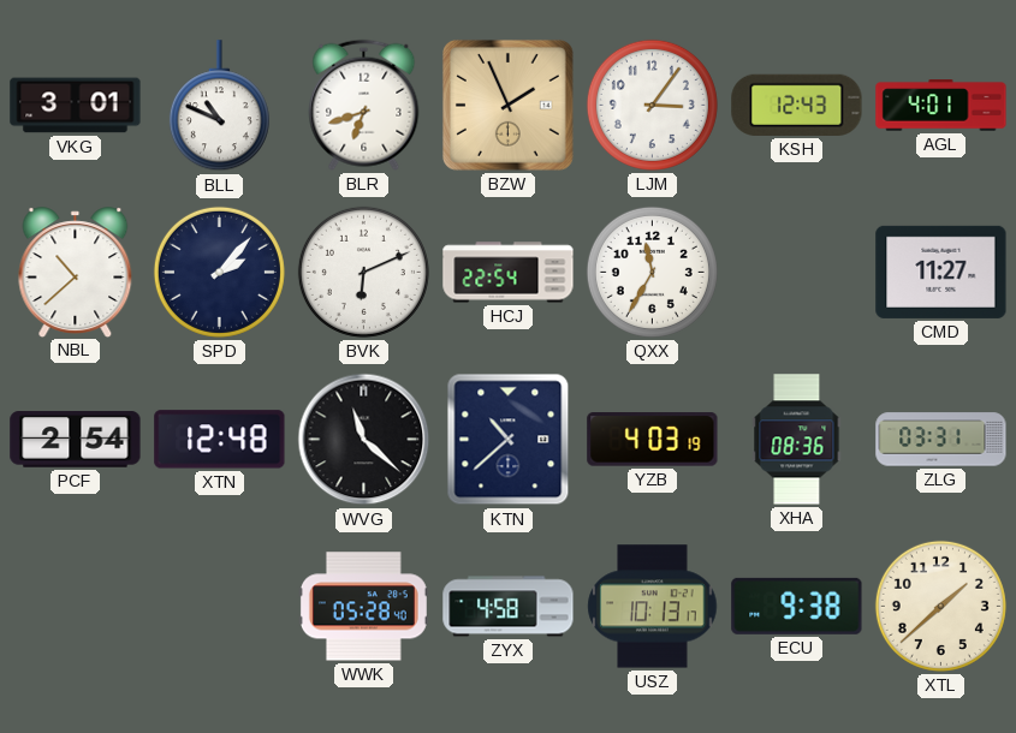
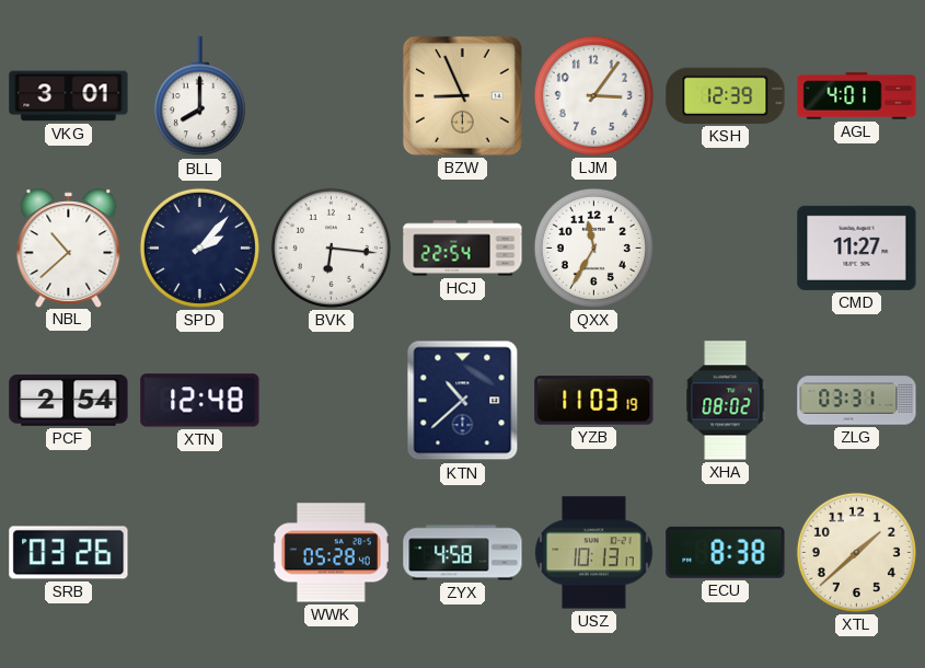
BLL: 10:49 -> 8:00 (199, 96)
BLR: 6:42 -> none (364, 105)
BZW: 1:56 -> 8:56 (462, 95)
KSH: 12:43 -> 12:39 (726, 95)
BVK: 6:11 -> 6:16 (331, 247)
WVG: 11:22 -> none (364, 440)
YZB: 4:03 -> 11:03 (594, 401)
XHA: 08:36 -> 08:02 (726, 401)
SRB: none -> 03:26 (69, 553)
ECU: 9:38 -> 8:38 (726, 552)
